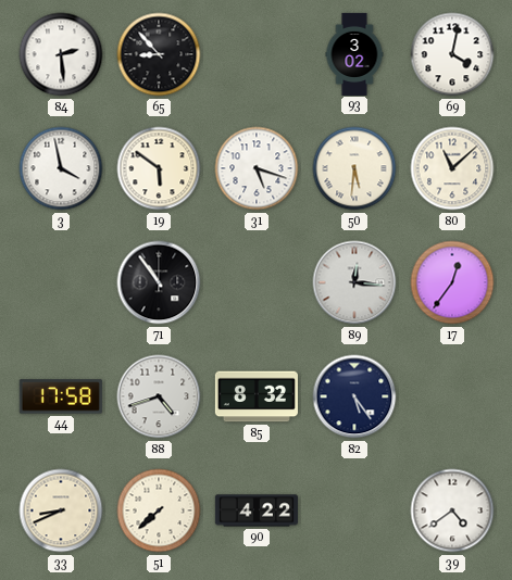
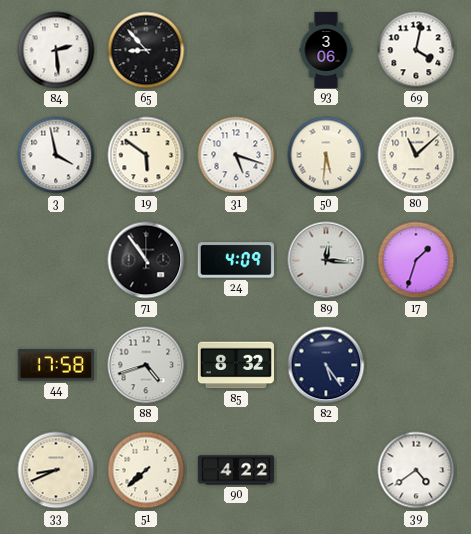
93: 3:02 -> 3:06 (326, 49)
24: none -> 4:09 (236, 260)
17: 12:36 -> 1:33 (416, 260)
